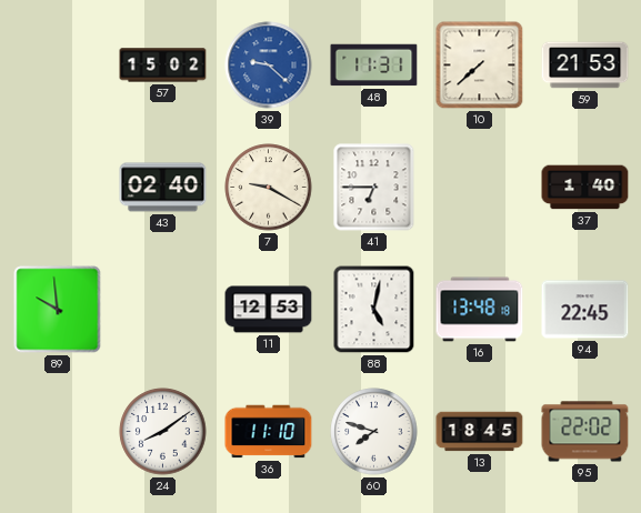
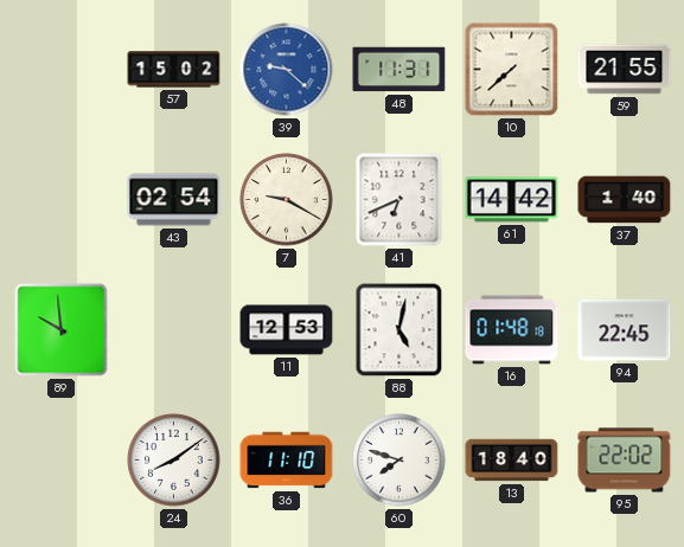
59: 21:53 -> 21:55 (625, 70)
43: 02:40 -> 02:54 (174, 200)
41: 6:45 -> 6:41 (399, 200)
61: none -> 14:42 (512, 200)
16: 13:48 -> 01:48 (512, 330)
13: 18:45 -> 18:40 (512, 461)
